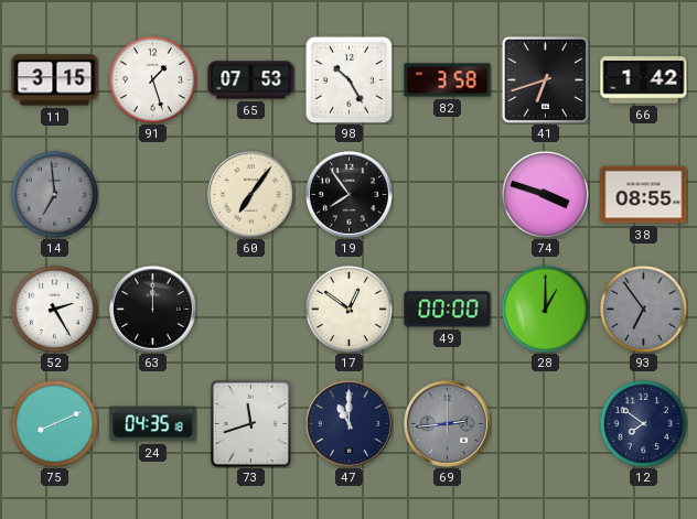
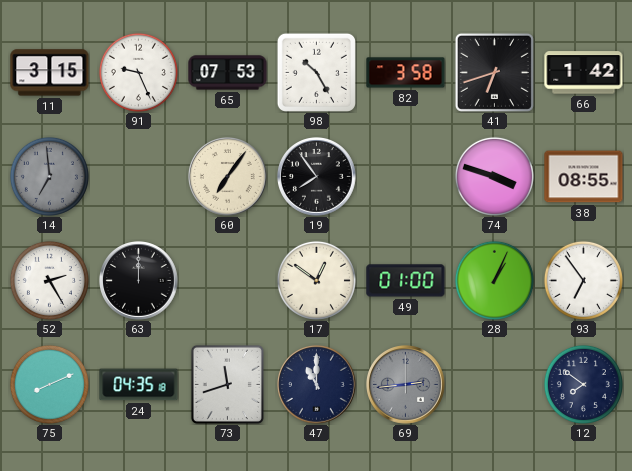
91: 1:27 -> 9:26 (138, 72)
49: 00:00 -> 01:00 (406, 281)
28: 1:00 -> 1:04 (494, 280)
93 dial: grey -> white (583, 280)
